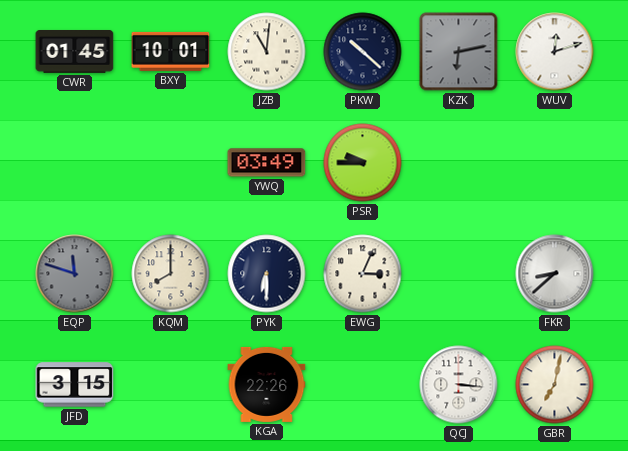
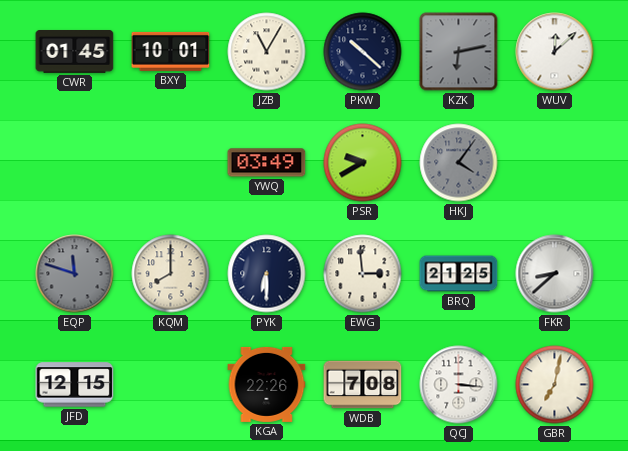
JZB: 11:01 -> 11:05 (267, 52)
WUV: 12:12 -> 12:08 (555, 52)
PSR: 9:45 -> 9:40 (363, 163)
HKJ: none -> 4:06 (459, 163)
EWG: 3:04 -> 2:59 (363, 274)
BRQ: none -> 21:25 (459, 274)
JFD: 3:15 -> 12:15 (75, 385)
WDB: none -> 7:08 (363, 385)
